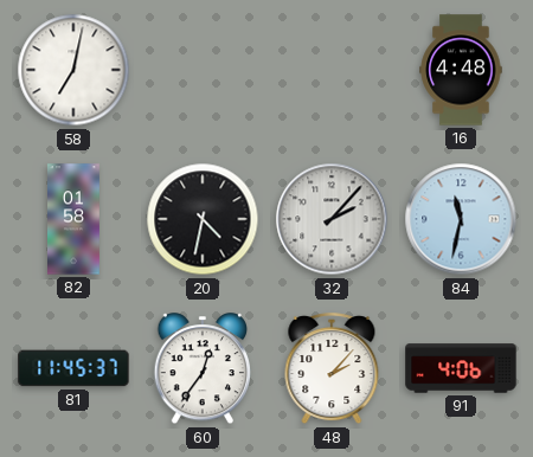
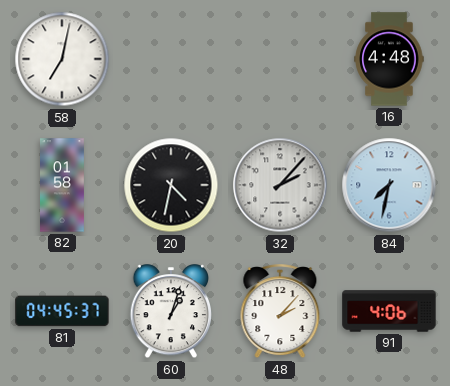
84: 11:32 -> 7:32 (389, 185)
81: 11:45 -> 04:45 (62, 311)
60: 12:36 -> 1:03 (170, 312)
